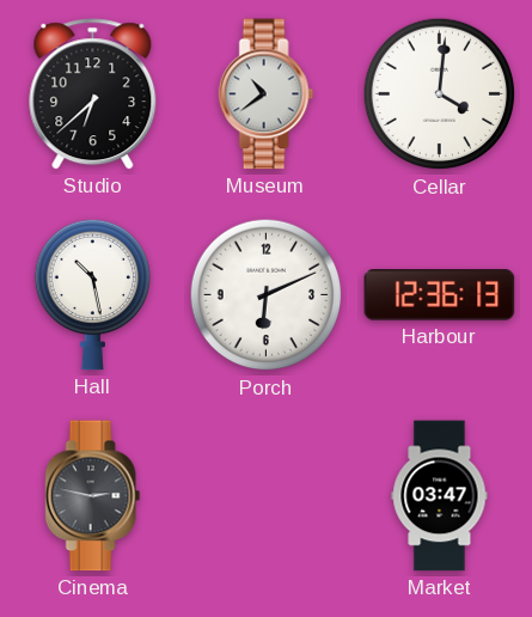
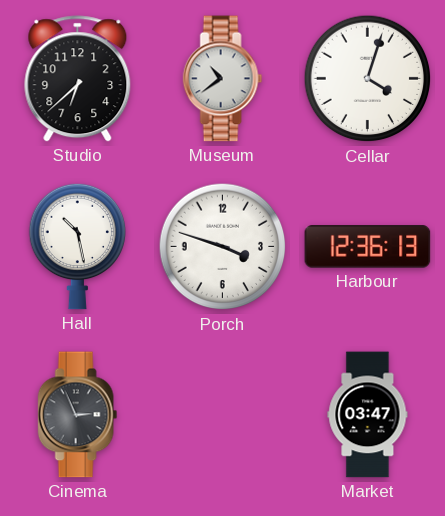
Cellar: 4:01 -> 4:03 (368, 79)
Porch: 6:11 -> 3:48 (223, 247)
Cinema: 2:47 -> 2:56 (78, 415)
